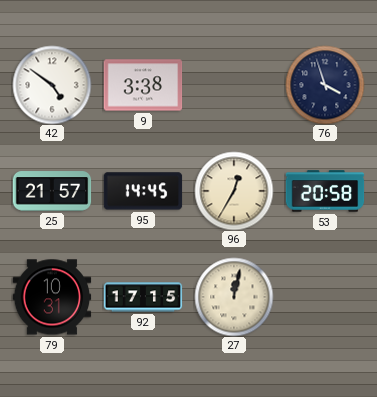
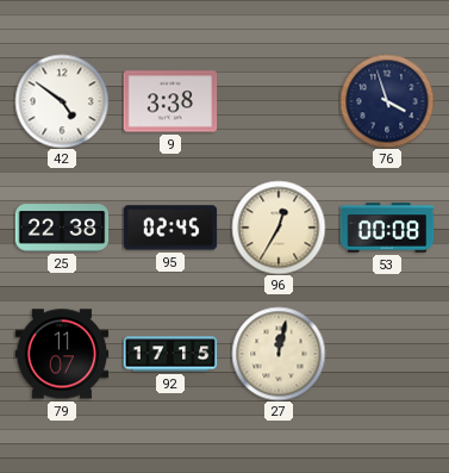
25: 21:57 -> 22:38 (62, 228)
95: 14:45 -> 02:45 (170, 228)
53: 20:58 -> 00:08 (387, 228)
79: 10:31 -> 11:07 (62, 354)
